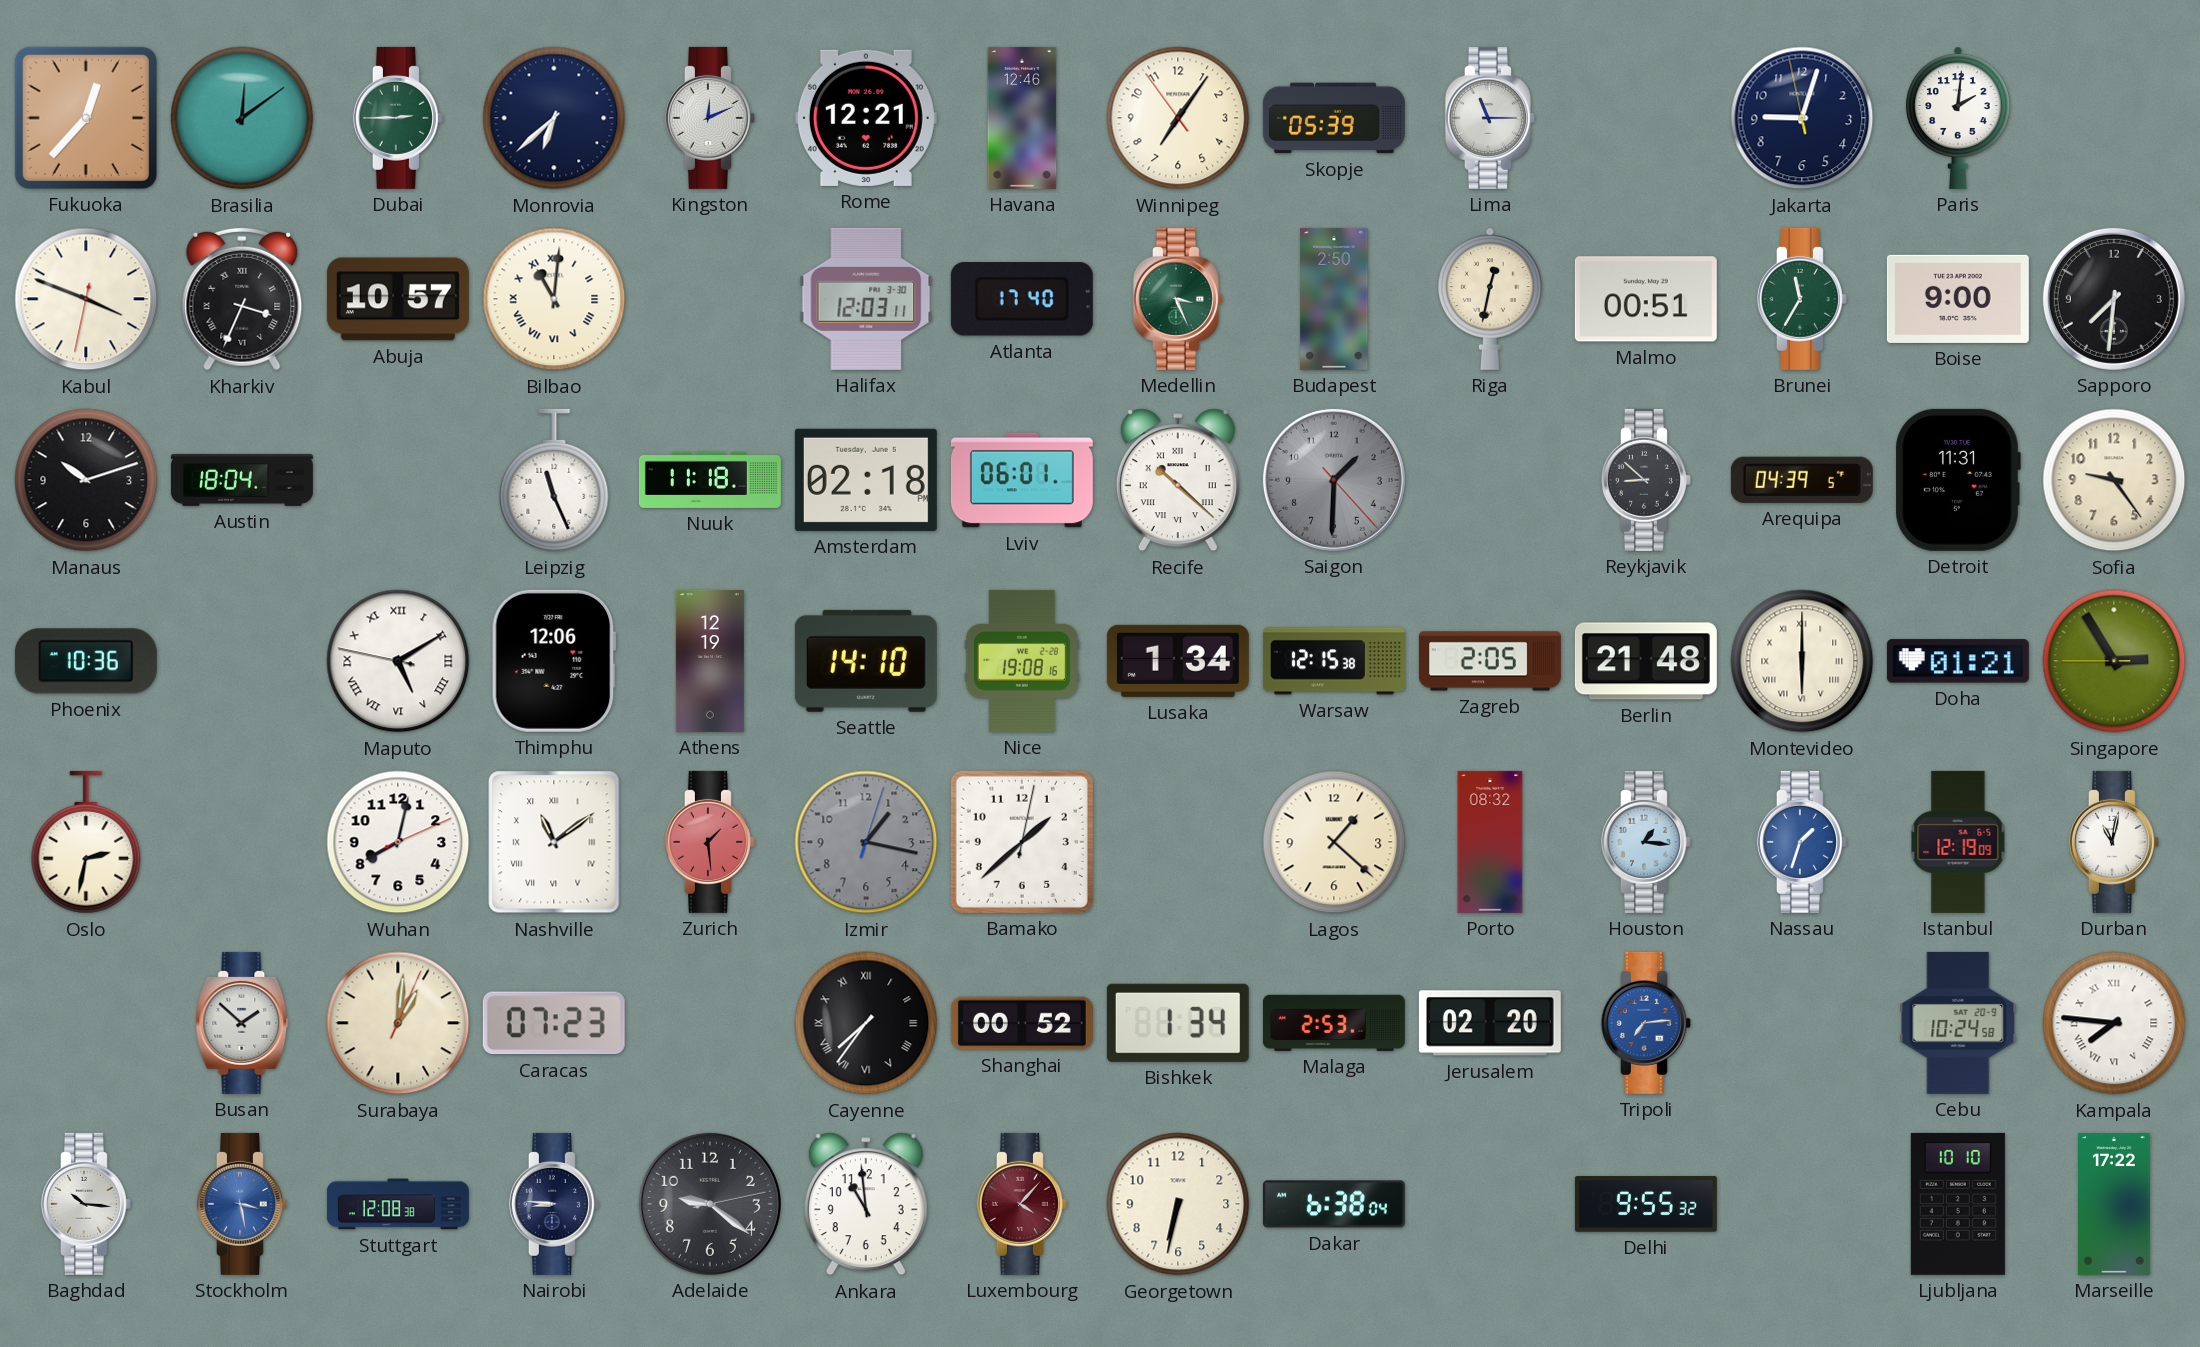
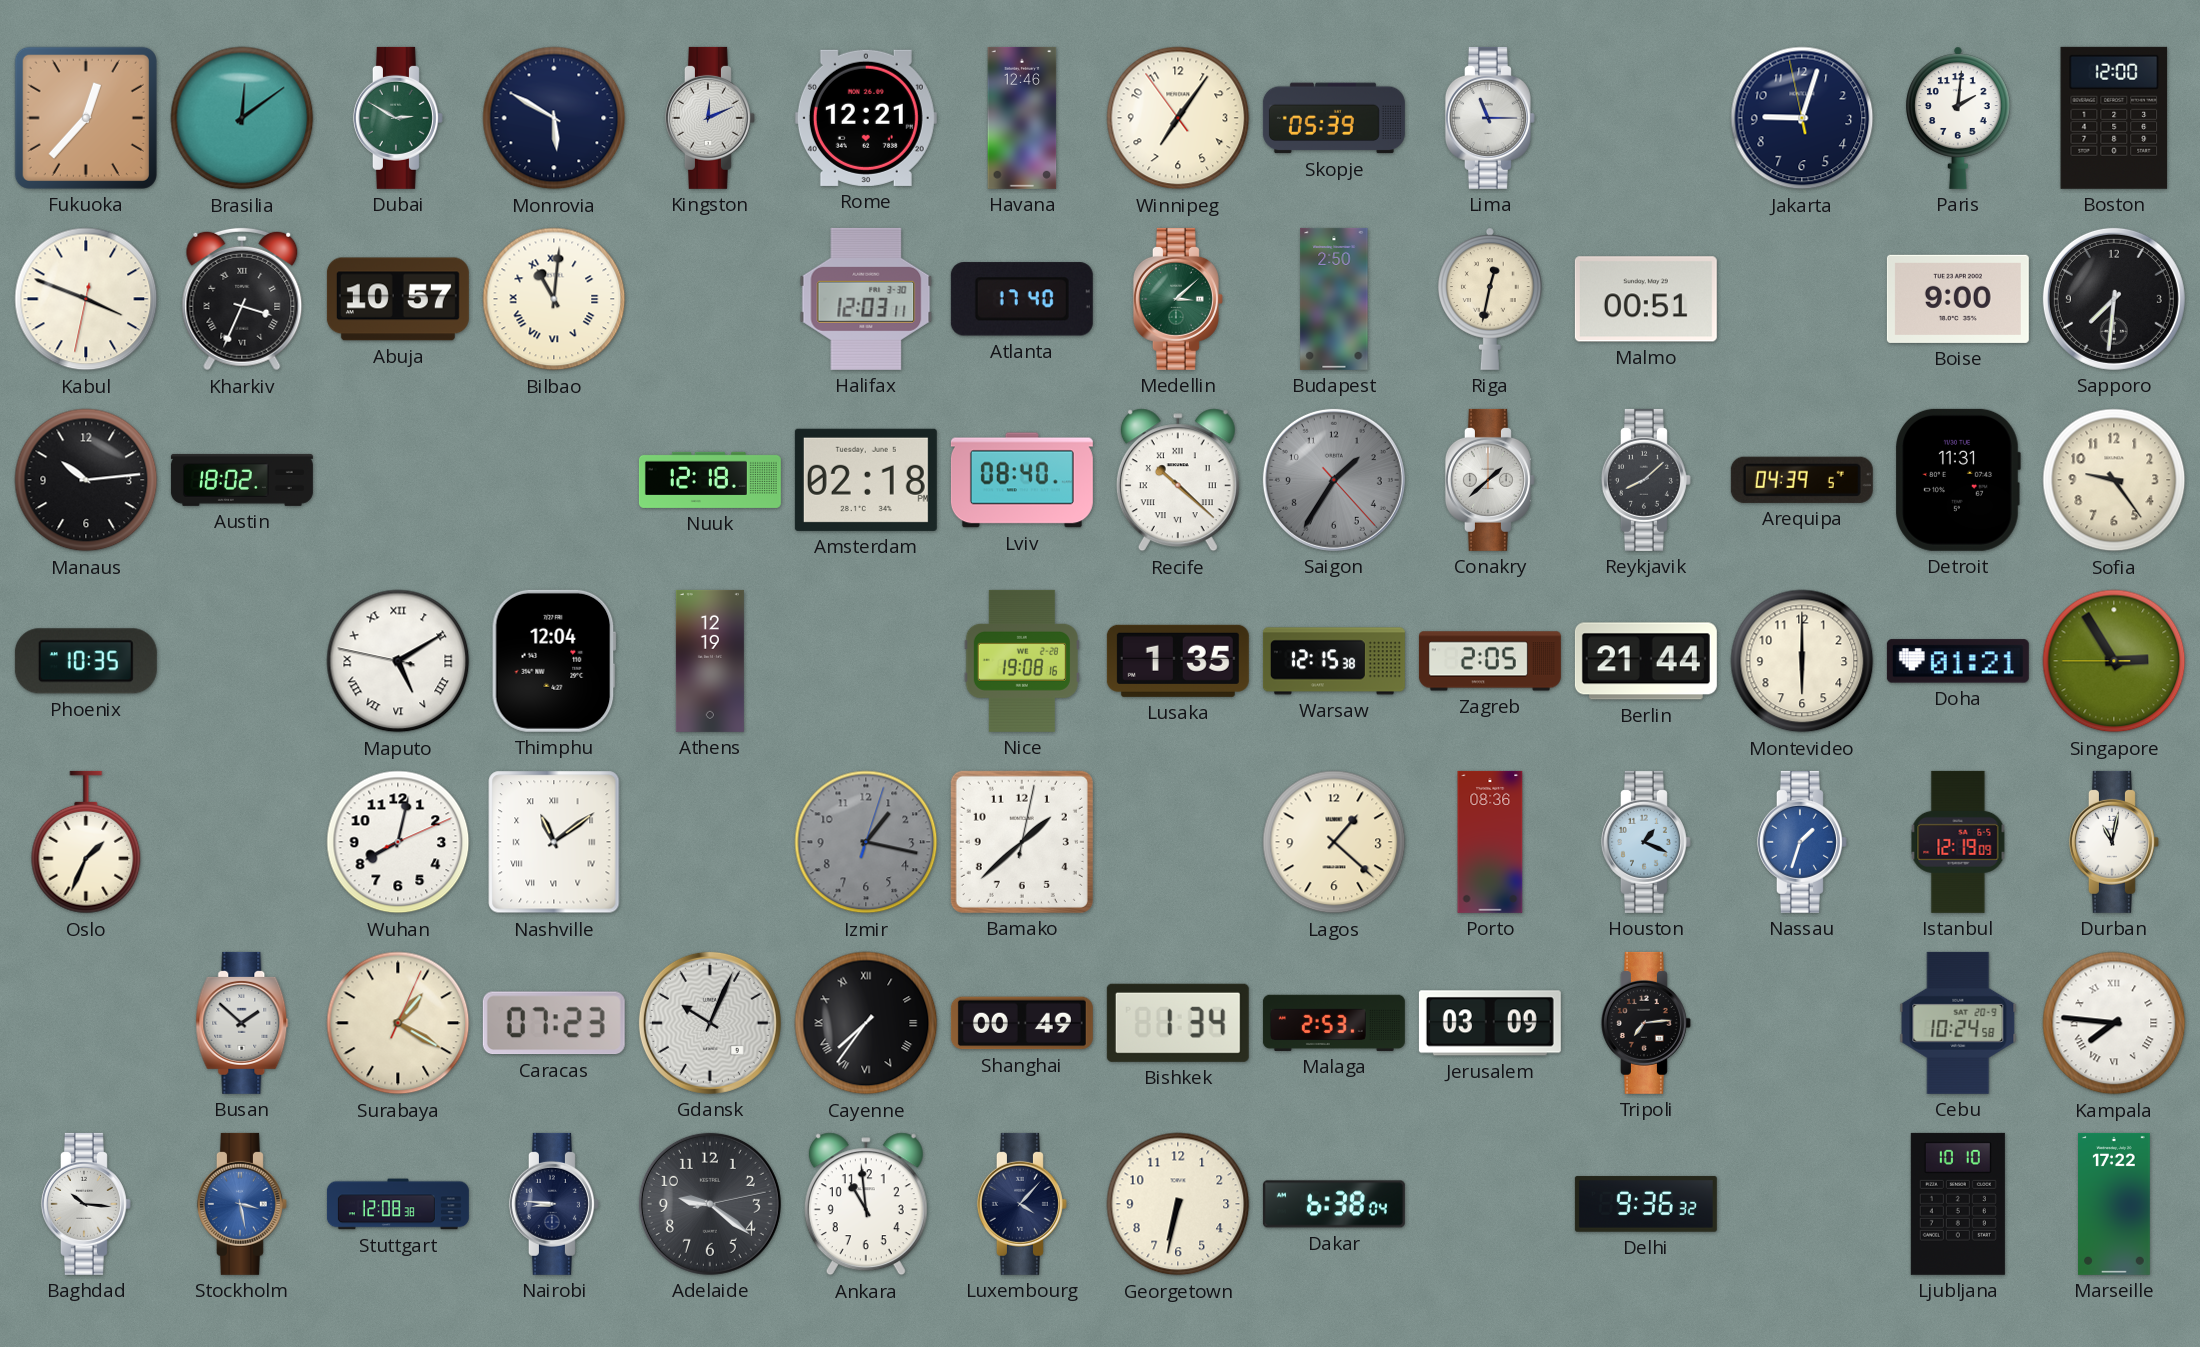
Dubai: 2:45 -> 2:50 (398, 118)
Monrovia: 6:38 -> 5:50 (554, 118)
Boston: none -> 12:00 (2114, 118)
Medellin: 3:26 -> 3:08 (1178, 299)
Brunei: 11:35 -> none (1802, 299)
Manaus: 10:12 -> 10:14 (86, 480)
Austin: 18:04 -> 18:02 (242, 480)
Leipzig: 11:26 -> none (554, 480)
Nuuk: 11:18 -> 12:18 (710, 480)
Lviv: 06:01 -> 08:40 (1022, 480)
Saigon: 1:30 -> 1:35 (1334, 480)
Conakry: none -> 1:38 (1490, 480)
Reykjavik: 8:52 -> 8:08 (1646, 480)
Phoenix: 10:36 -> 10:35 (86, 661)
Thimphu: 12:06 -> 12:04 (554, 661)
Seattle: 14:10 -> none (866, 661)
Lusaka: 1:34 -> 1:35 (1178, 661)
Berlin: 21:48 -> 21:44 (1646, 661)
Montevideo numerals: Roman -> Arabic (1802, 661)
Oslo: 2:32 -> 1:34 (86, 842)
Zurich: 1:29 -> none (710, 842)
Porto: 08:32 -> 08:36 (1490, 842)
Houston: 1:16 -> 1:19 (1646, 842)
Surabaya: 1:01 -> 1:20 (398, 1023)
Gdansk: none -> 10:04 (710, 1023)
Shanghai: 00:52 -> 00:49 (1022, 1023)
Jerusalem: 02:20 -> 03:09 (1490, 1023)
Tripoli dial: blue -> black (1646, 1023)
Luxembourg dial: burgundy -> navy (1022, 1204)
Delhi: 9:55 -> 9:36 (1646, 1204)
